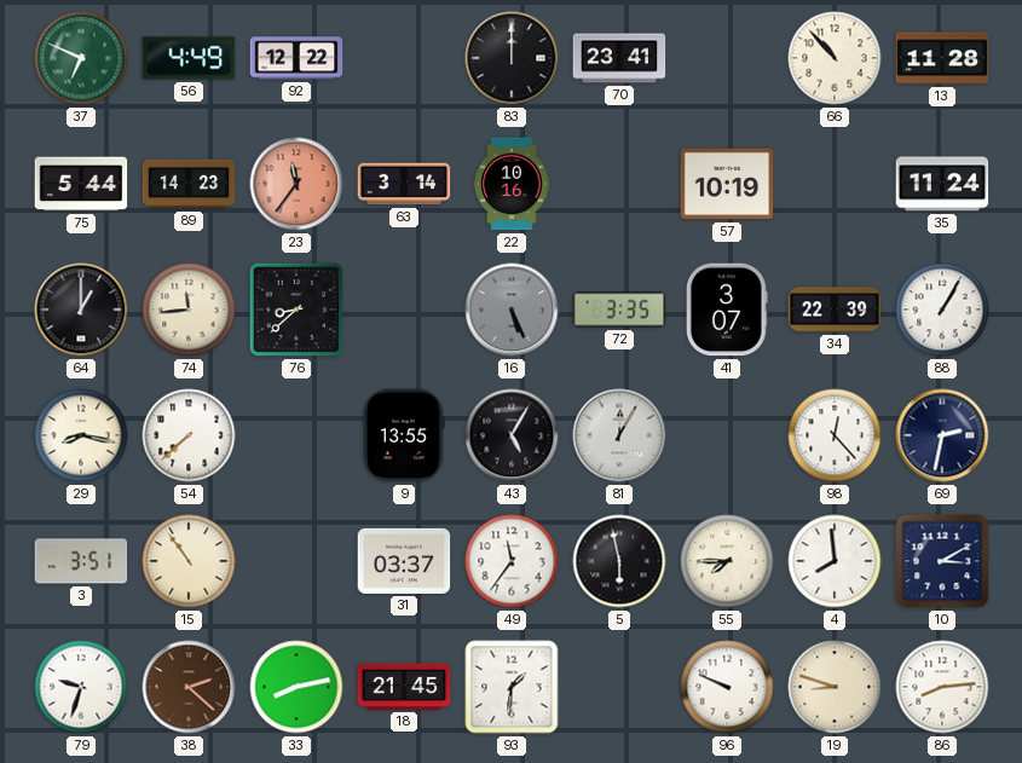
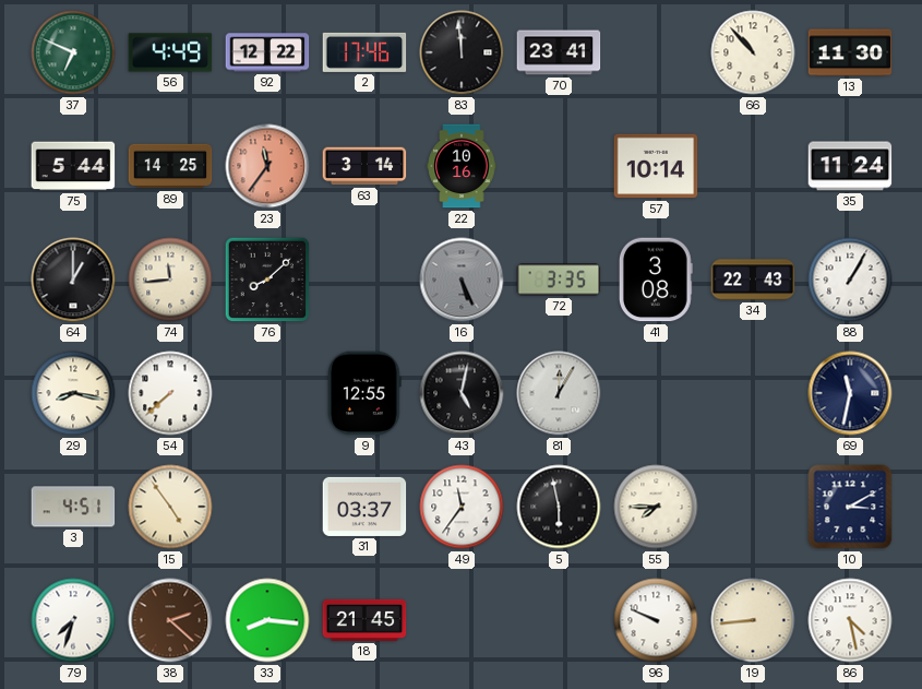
2: none -> 17:46 (364, 52)
83: 12:00 -> 11:59 (462, 52)
13: 11:28 -> 11:30 (850, 52)
89: 14:23 -> 14:25 (170, 166)
57: 10:19 -> 10:14 (656, 166)
76: 8:38 -> 8:08 (267, 280)
41: 3:07 -> 3:08 (656, 280)
34: 22:39 -> 22:43 (753, 280)
9: 13:55 -> 12:55 (364, 393)
43: 5:05 -> 5:02 (462, 393)
98: 12:23 -> none (835, 435)
69: 2:32 -> 11:32 (850, 393)
3: 3:51 -> 4:51 (73, 507)
15: 10:54 -> 4:54 (170, 507)
4: 7:59 -> none (835, 561)
79: 9:33 -> 7:33 (73, 620)
33: 8:13 -> 8:16 (267, 620)
93: 1:31 -> none (512, 687)
19: 8:48 -> 8:44 (753, 620)
86: 8:14 -> 4:28 (850, 620)
